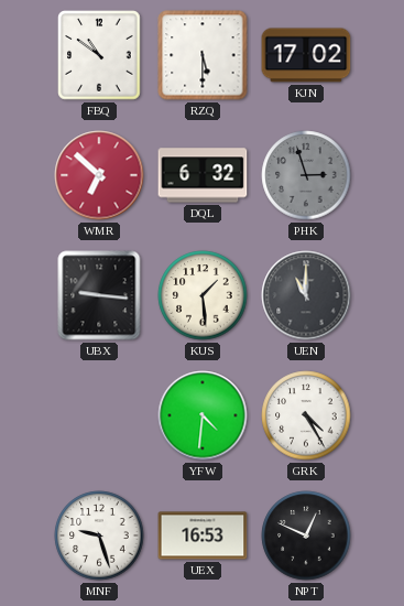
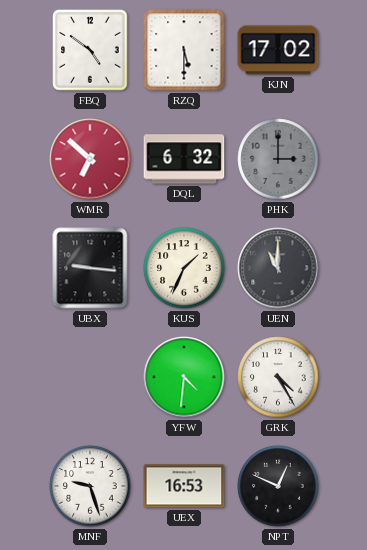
FBQ: 10:51 -> 4:51 (90, 50)
PHK: 2:57 -> 3:00 (278, 159)
KUS: 1:29 -> 1:34 (184, 268)
